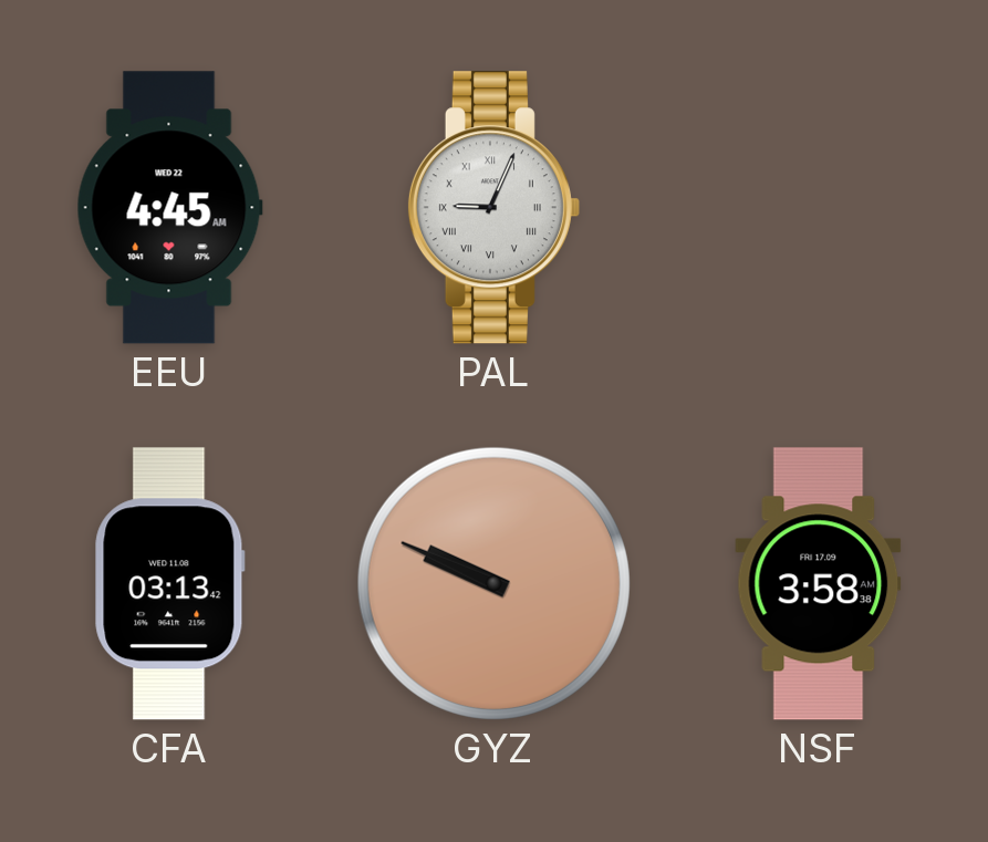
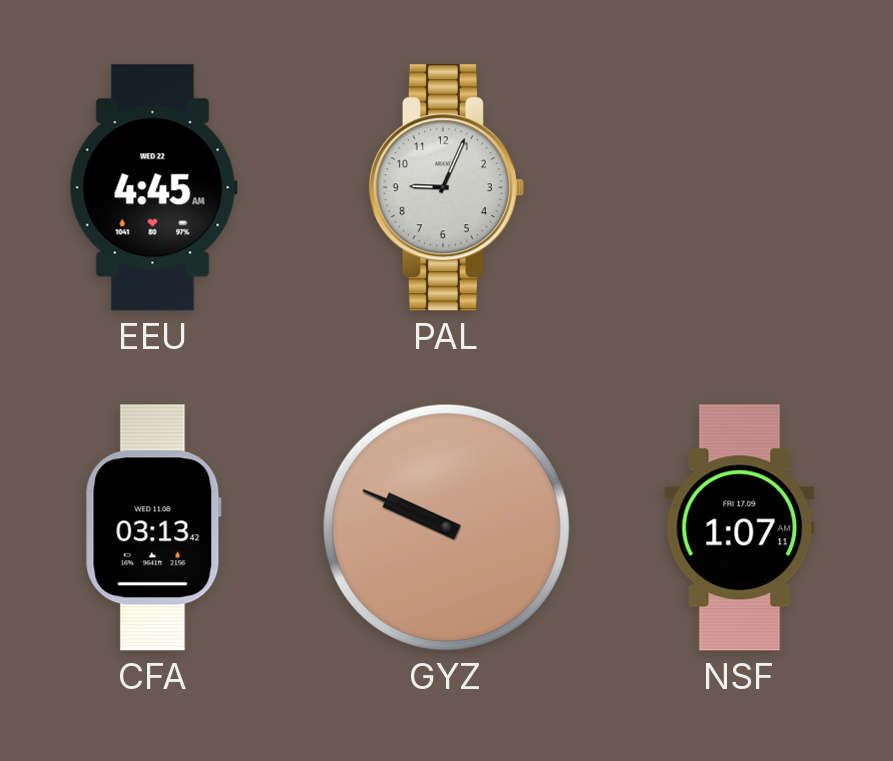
PAL numerals: Roman -> Arabic (446, 188)
NSF: 3:58 -> 1:07 (740, 528)
